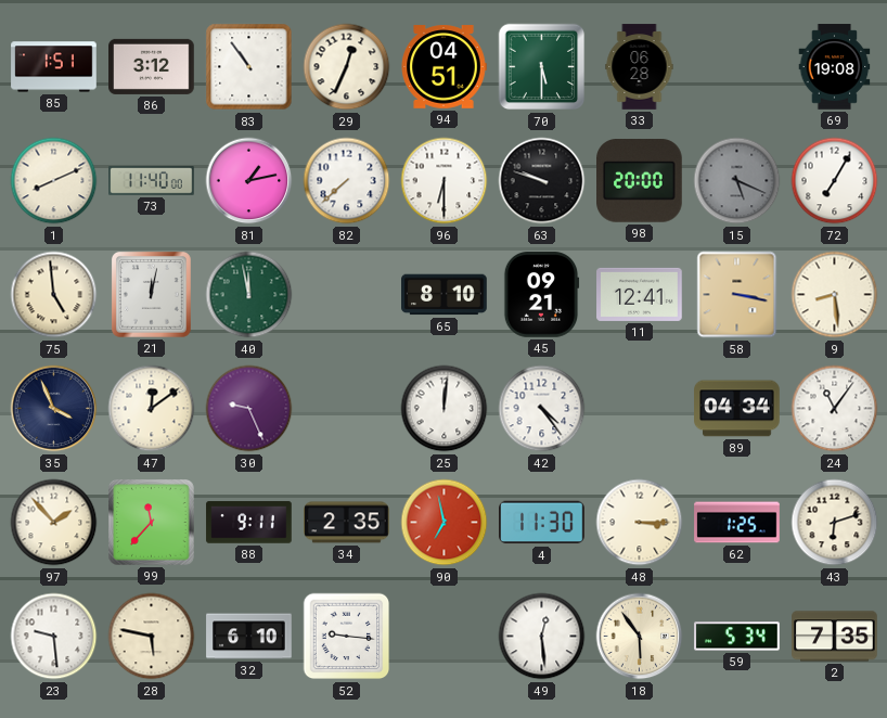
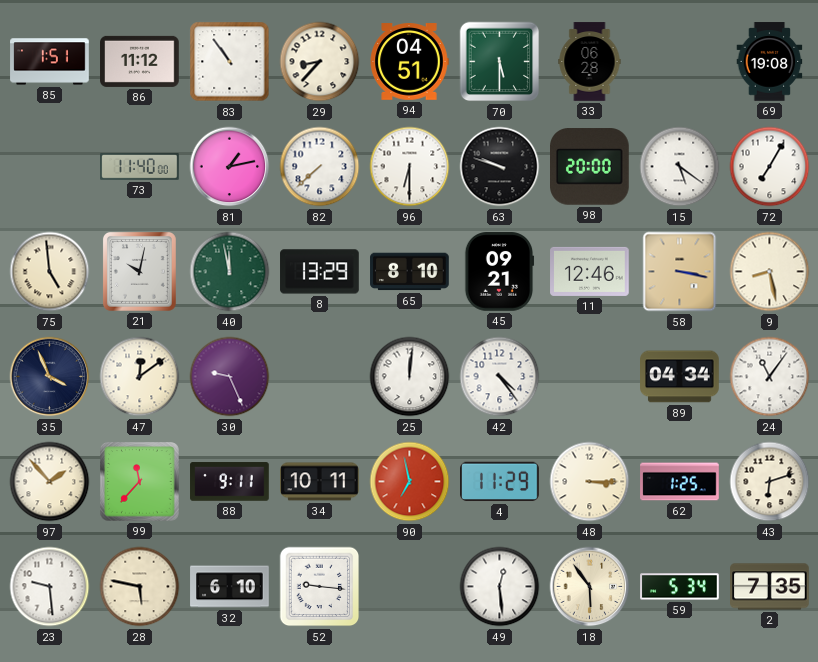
86: 3:12 -> 11:12 (140, 61)
29: 12:34 -> 8:37 (320, 62)
1: 8:11 -> none (54, 181)
15: 5:19 -> 5:21 (680, 167)
15 dial: grey -> white (680, 167)
21: 12:02 -> 10:02 (139, 271)
8: none -> 13:29 (320, 272)
11: 12:41 -> 12:46 (590, 271)
9: 8:29 -> 8:28 (770, 272)
34: 2:35 -> 10:11 (320, 482)
4: 11:30 -> 11:29 (500, 482)
